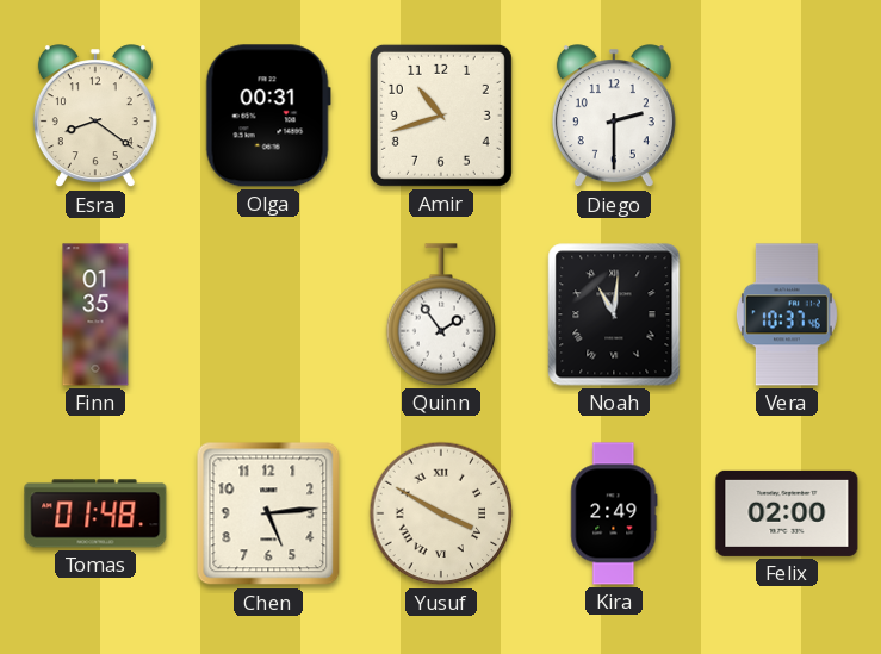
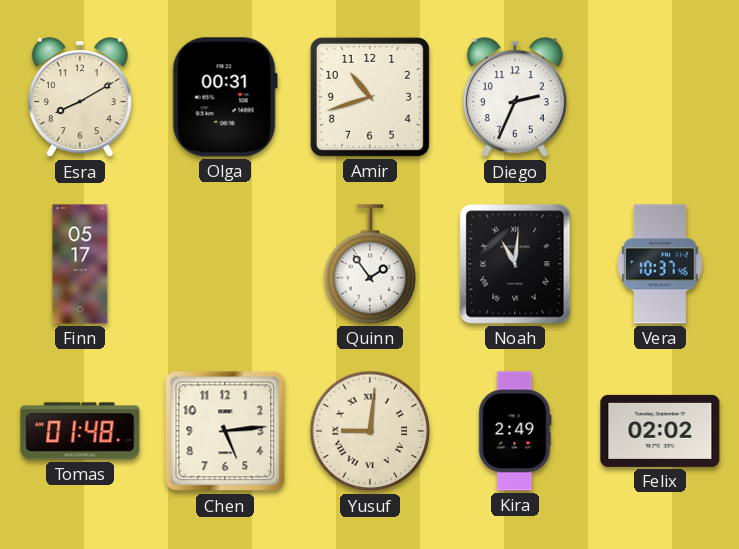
Esra: 8:21 -> 8:10 (80, 98)
Diego: 2:30 -> 2:34 (515, 98)
Finn: 01:35 -> 05:17 (80, 264)
Yusuf: 3:50 -> 9:01 (370, 431)
Felix: 02:00 -> 02:02 (660, 431)
